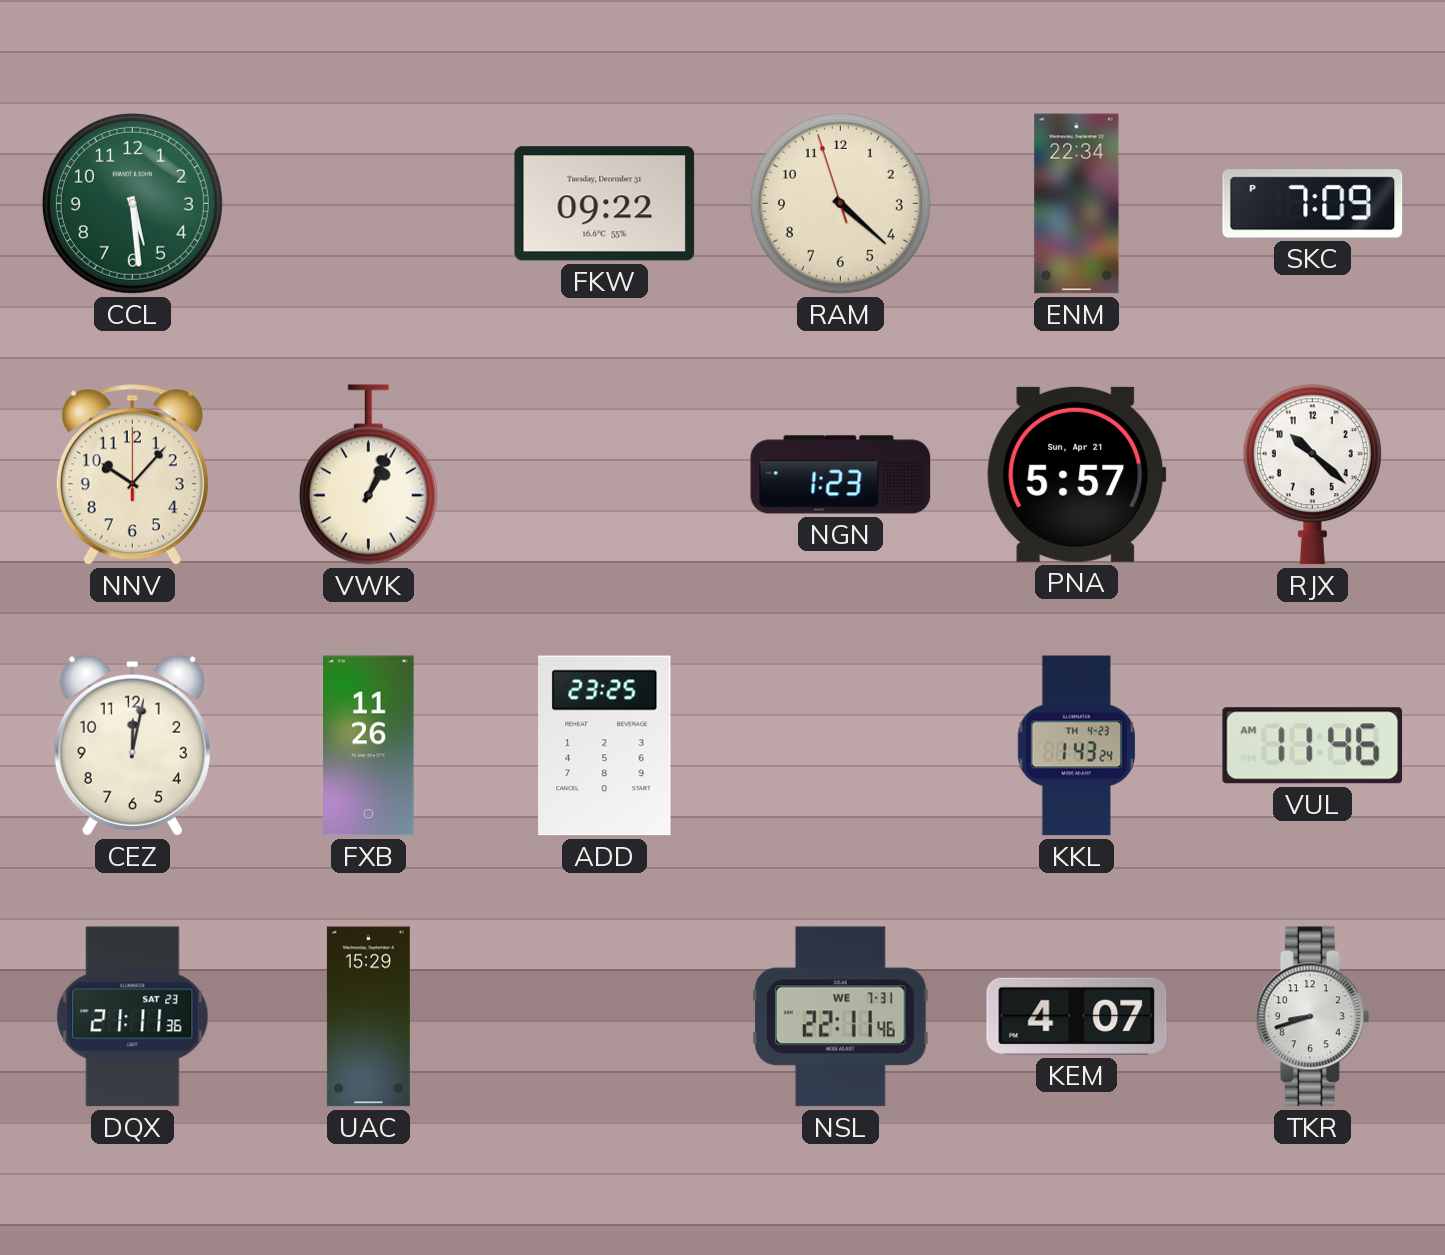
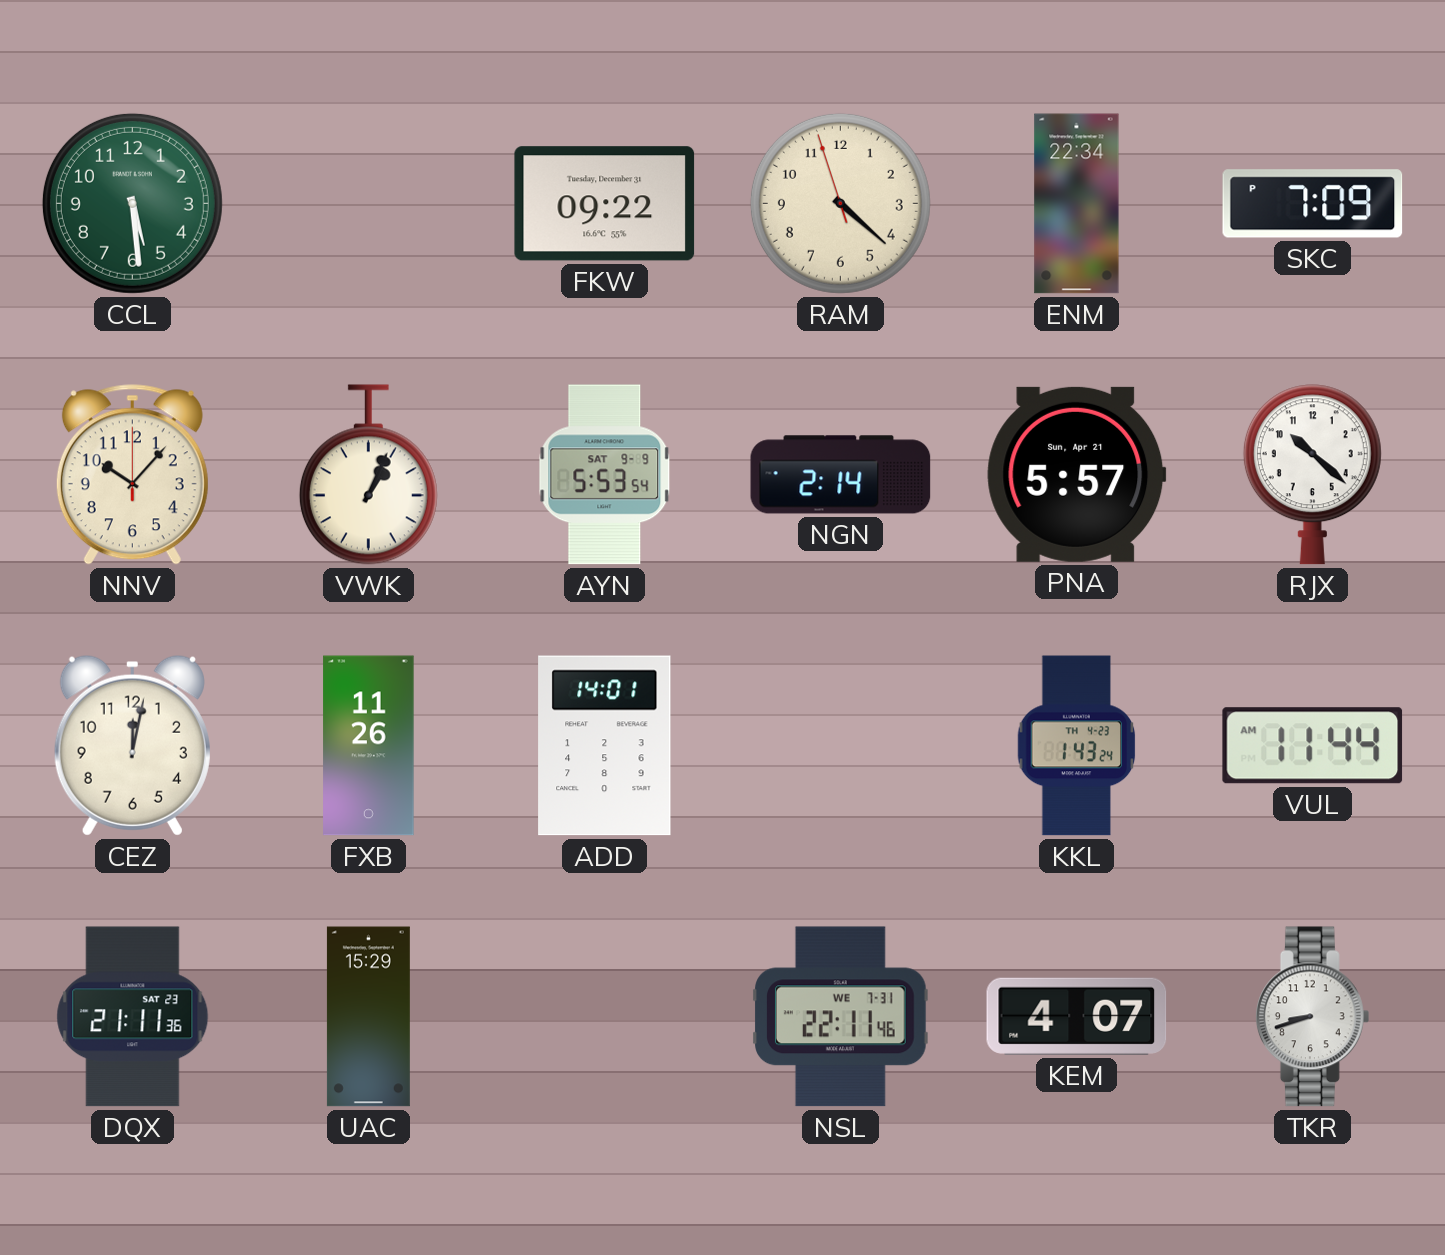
AYN: none -> 5:53 (605, 475)
NGN: 1:23 -> 2:14 (841, 475)
ADD: 23:25 -> 14:01 (605, 746)
VUL: 11:46 -> 11:44 (1313, 746)
